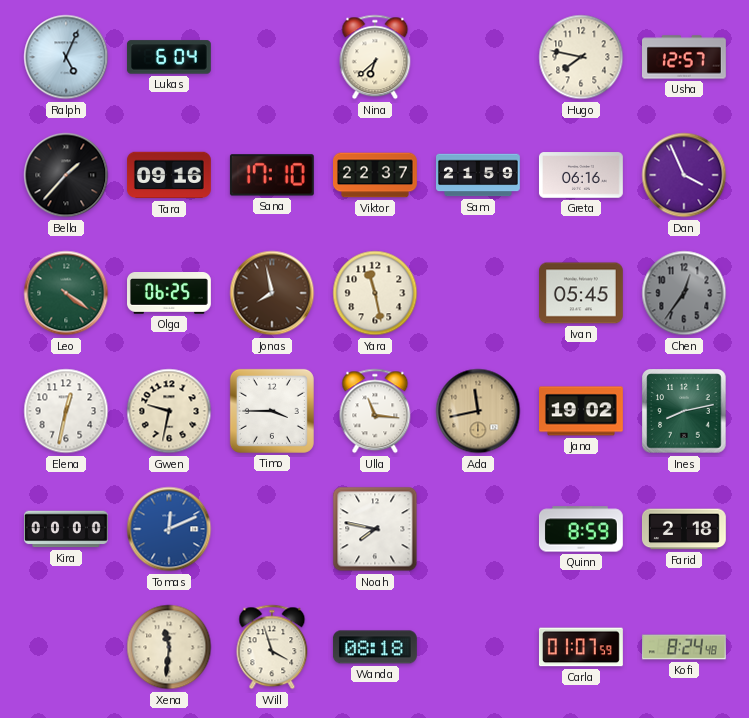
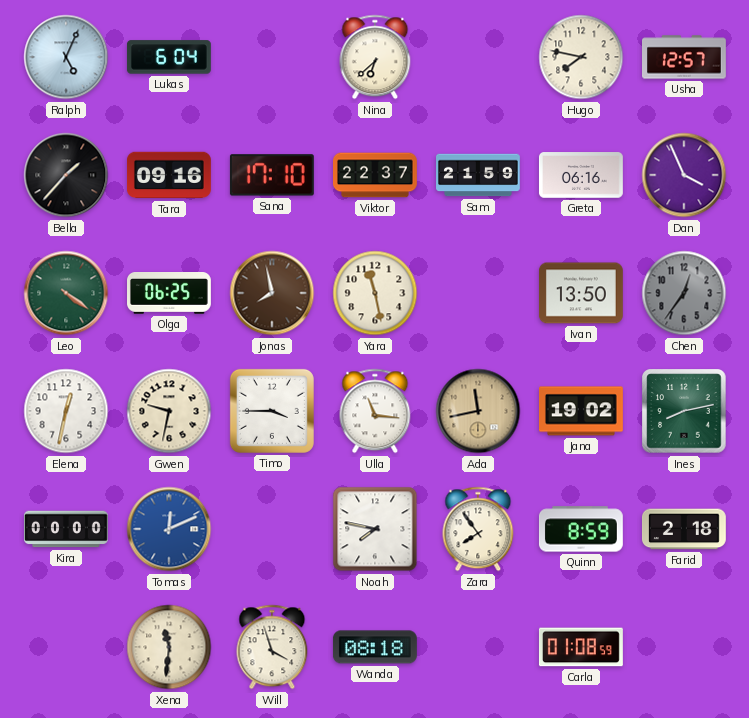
Ivan: 05:45 -> 13:50 (581, 293)
Zara: none -> 7:54 (478, 529)
Carla: 01:07 -> 01:08 (581, 647)
Kofi: 8:24 -> none (685, 647)
